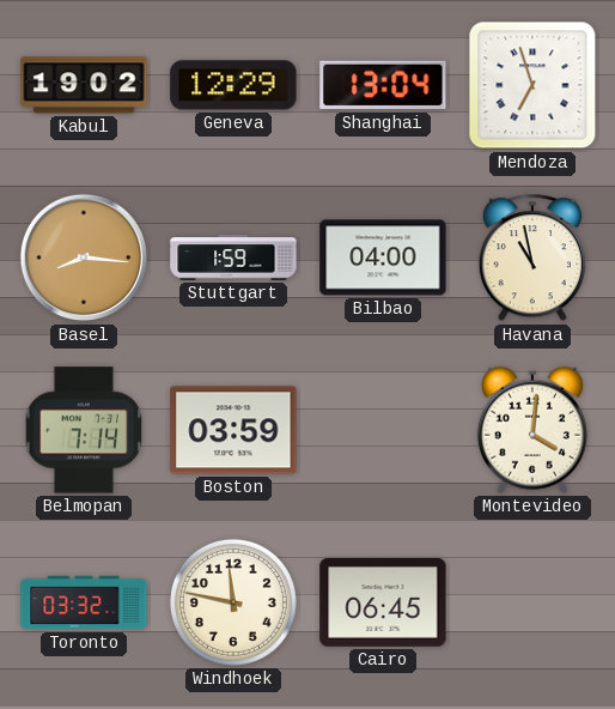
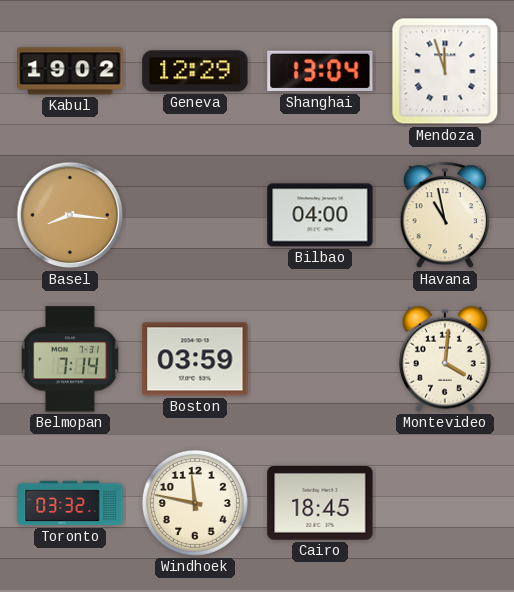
Mendoza: 6:57 -> 11:57 (445, 71)
Stuttgart: 1:59 -> none (233, 257)
Cairo: 06:45 -> 18:45 (320, 504)
